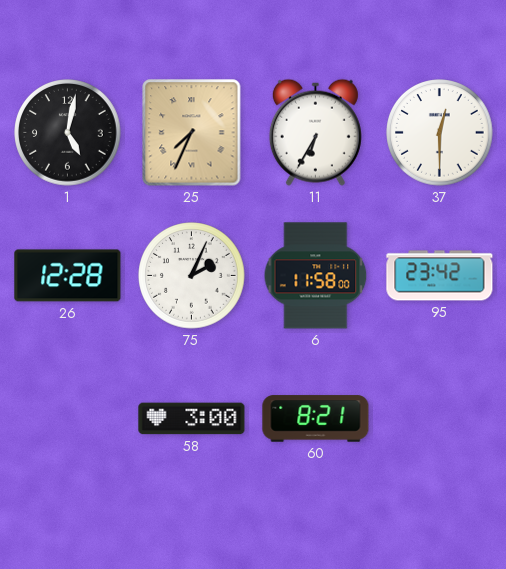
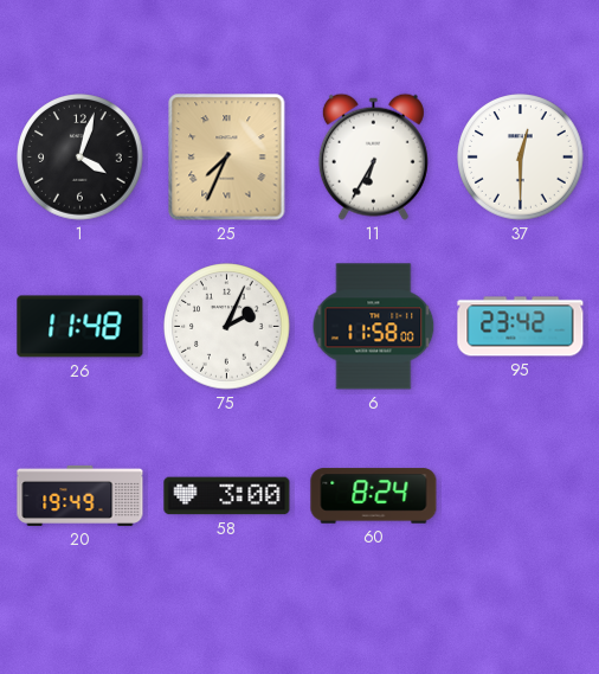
1: 5:02 -> 4:03 (80, 158)
26: 12:28 -> 11:48 (80, 327)
20: none -> 19:49 (80, 495)
60: 8:21 -> 8:24 (374, 496)
